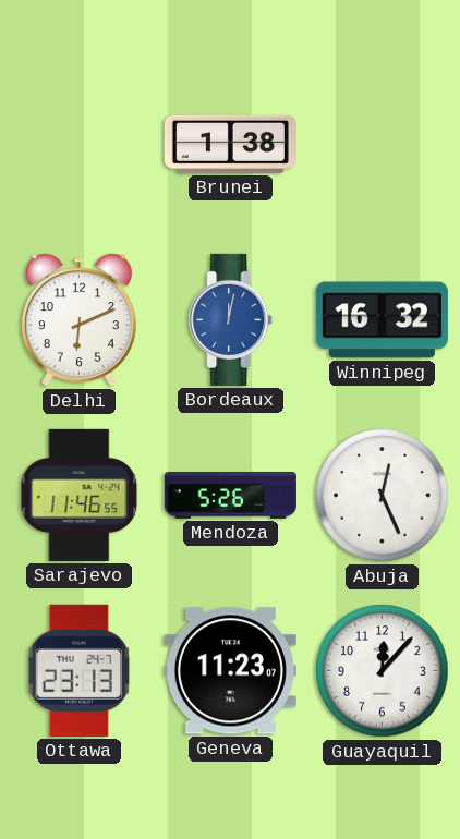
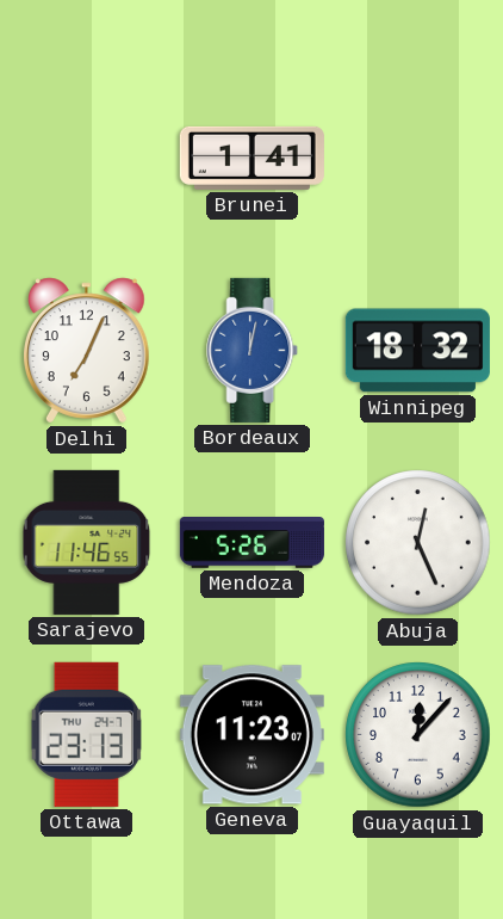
Brunei: 1:38 -> 1:41 (251, 158)
Delhi: 6:11 -> 7:04 (87, 351)
Winnipeg: 16:32 -> 18:32 (417, 351)
